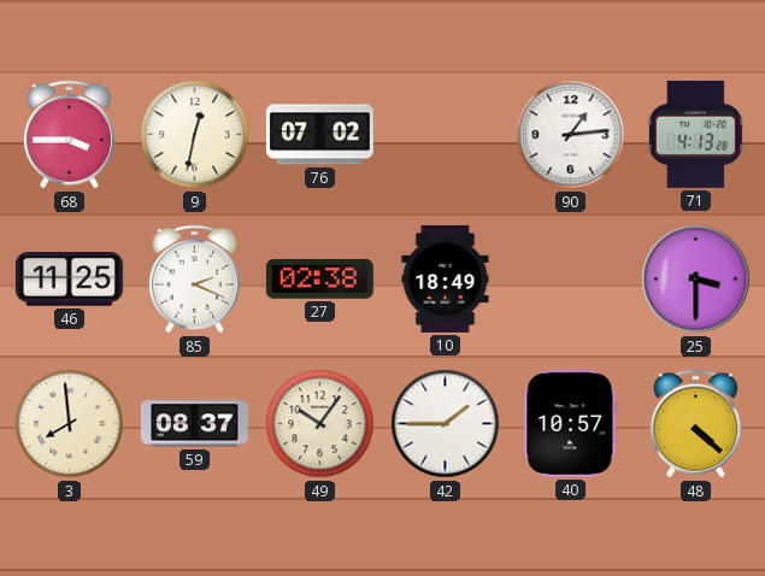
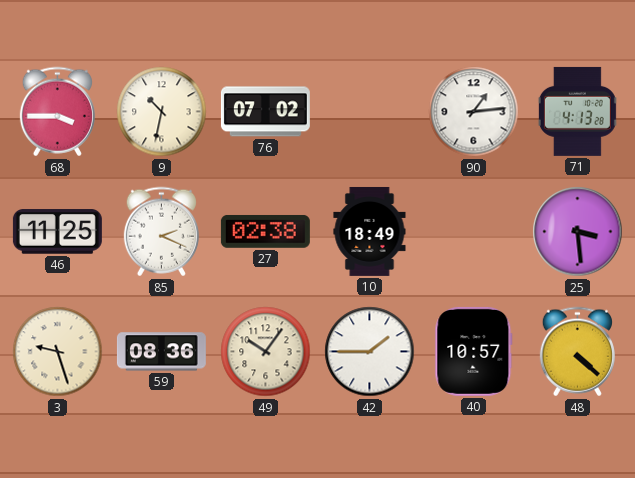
9: 12:32 -> 10:32 (162, 112)
25: 3:30 -> 3:29 (578, 232)
3: 7:59 -> 9:27 (58, 352)
59: 08:37 -> 08:36 (161, 352)
